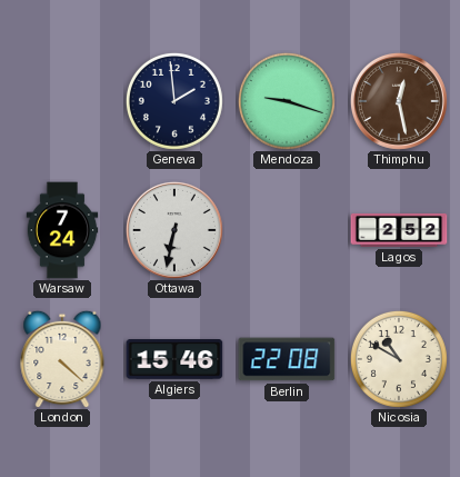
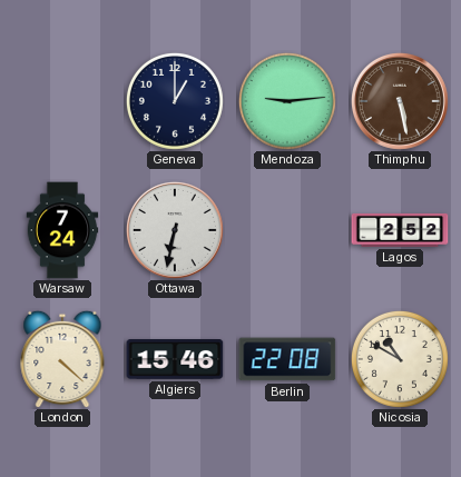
Geneva: 1:59 -> 1:00 (175, 101)
Mendoza: 9:18 -> 9:14 (287, 101)
Thimphu: 12:28 -> 5:28 (400, 101)
